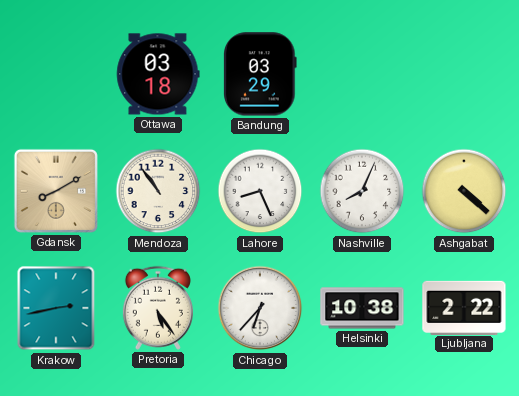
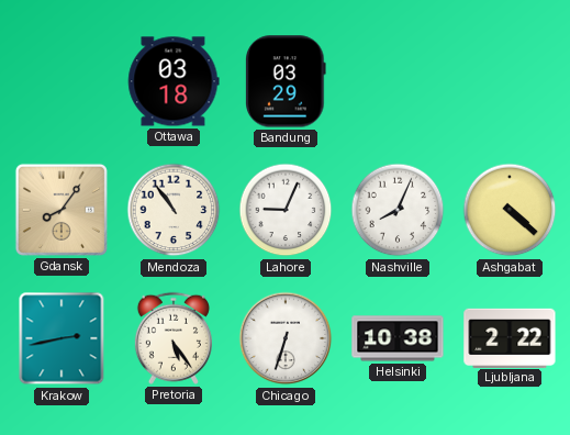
Gdansk: 8:10 -> 8:06 (62, 210)
Lahore: 8:26 -> 9:04 (286, 210)
Chicago: 6:37 -> 6:33 (286, 338)
